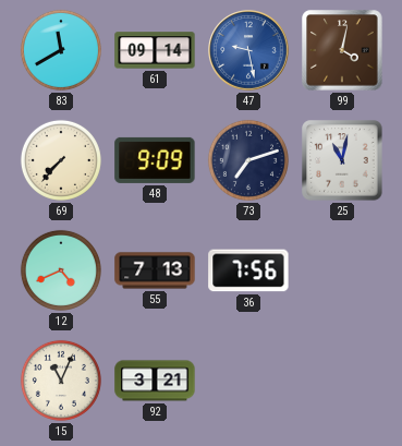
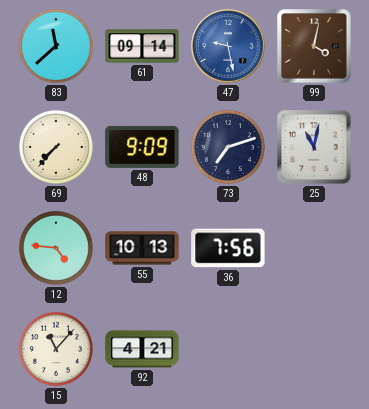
83: 11:40 -> 11:38 (56, 46)
12: 4:41 -> 4:46 (56, 248)
55: 7:13 -> 10:13 (142, 248)
15: 11:04 -> 11:07 (56, 349)
92: 3:21 -> 4:21 (142, 349)
